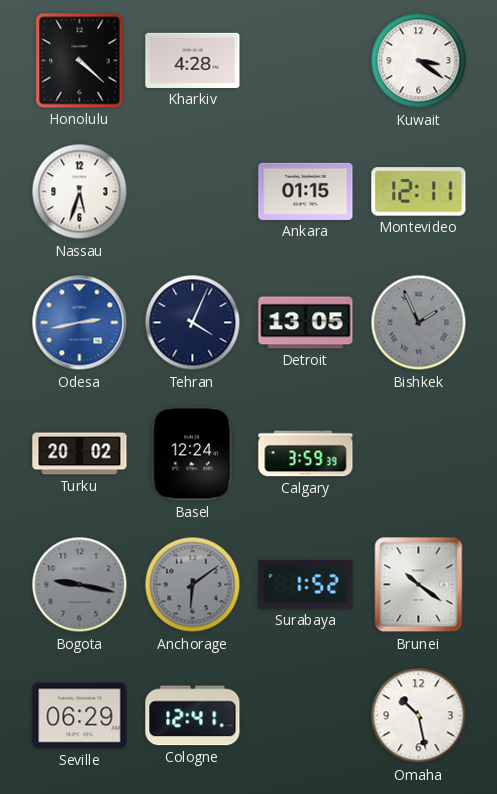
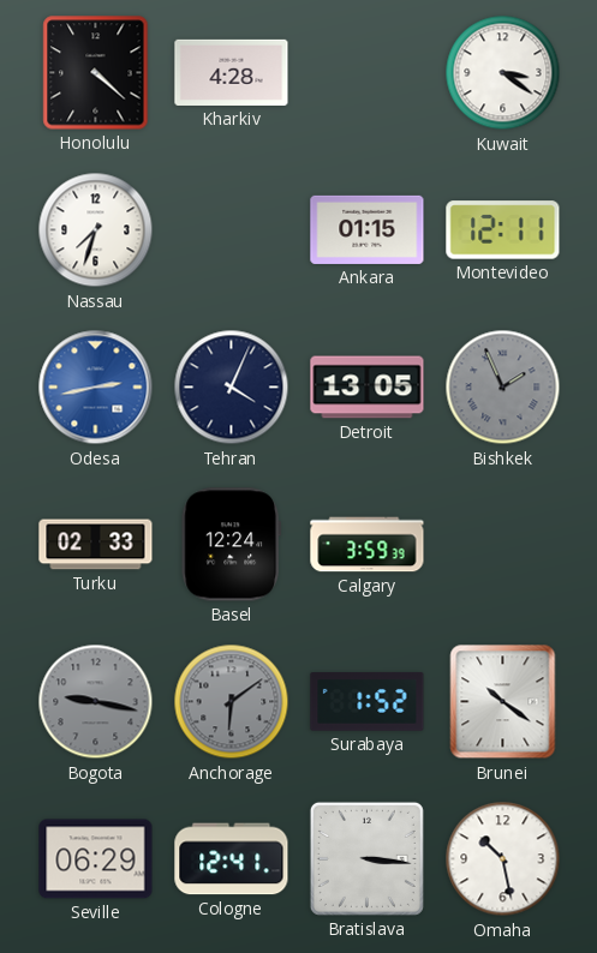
Nassau: 5:33 -> 7:33 (96, 230)
Turku: 20:02 -> 02:33 (96, 545)
Bratislava: none -> 3:16 (366, 858)
